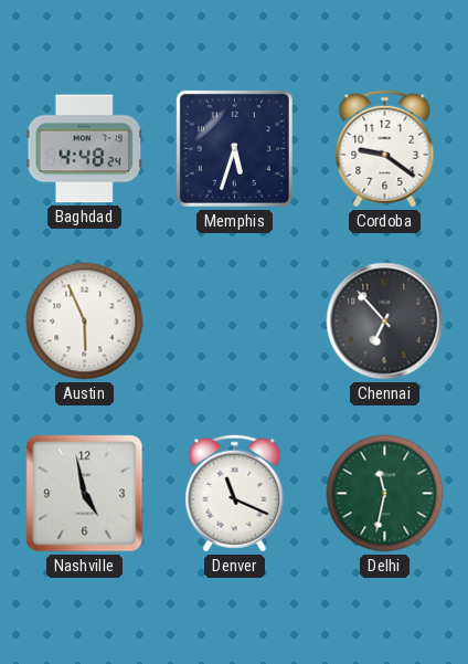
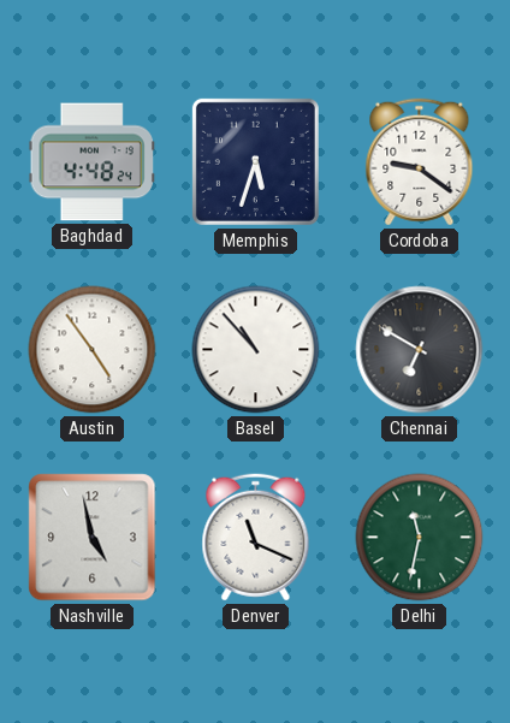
Austin: 5:56 -> 4:54 (93, 350)
Basel: none -> 10:53 (256, 350)
Chennai: 6:53 -> 6:50 (420, 350)
